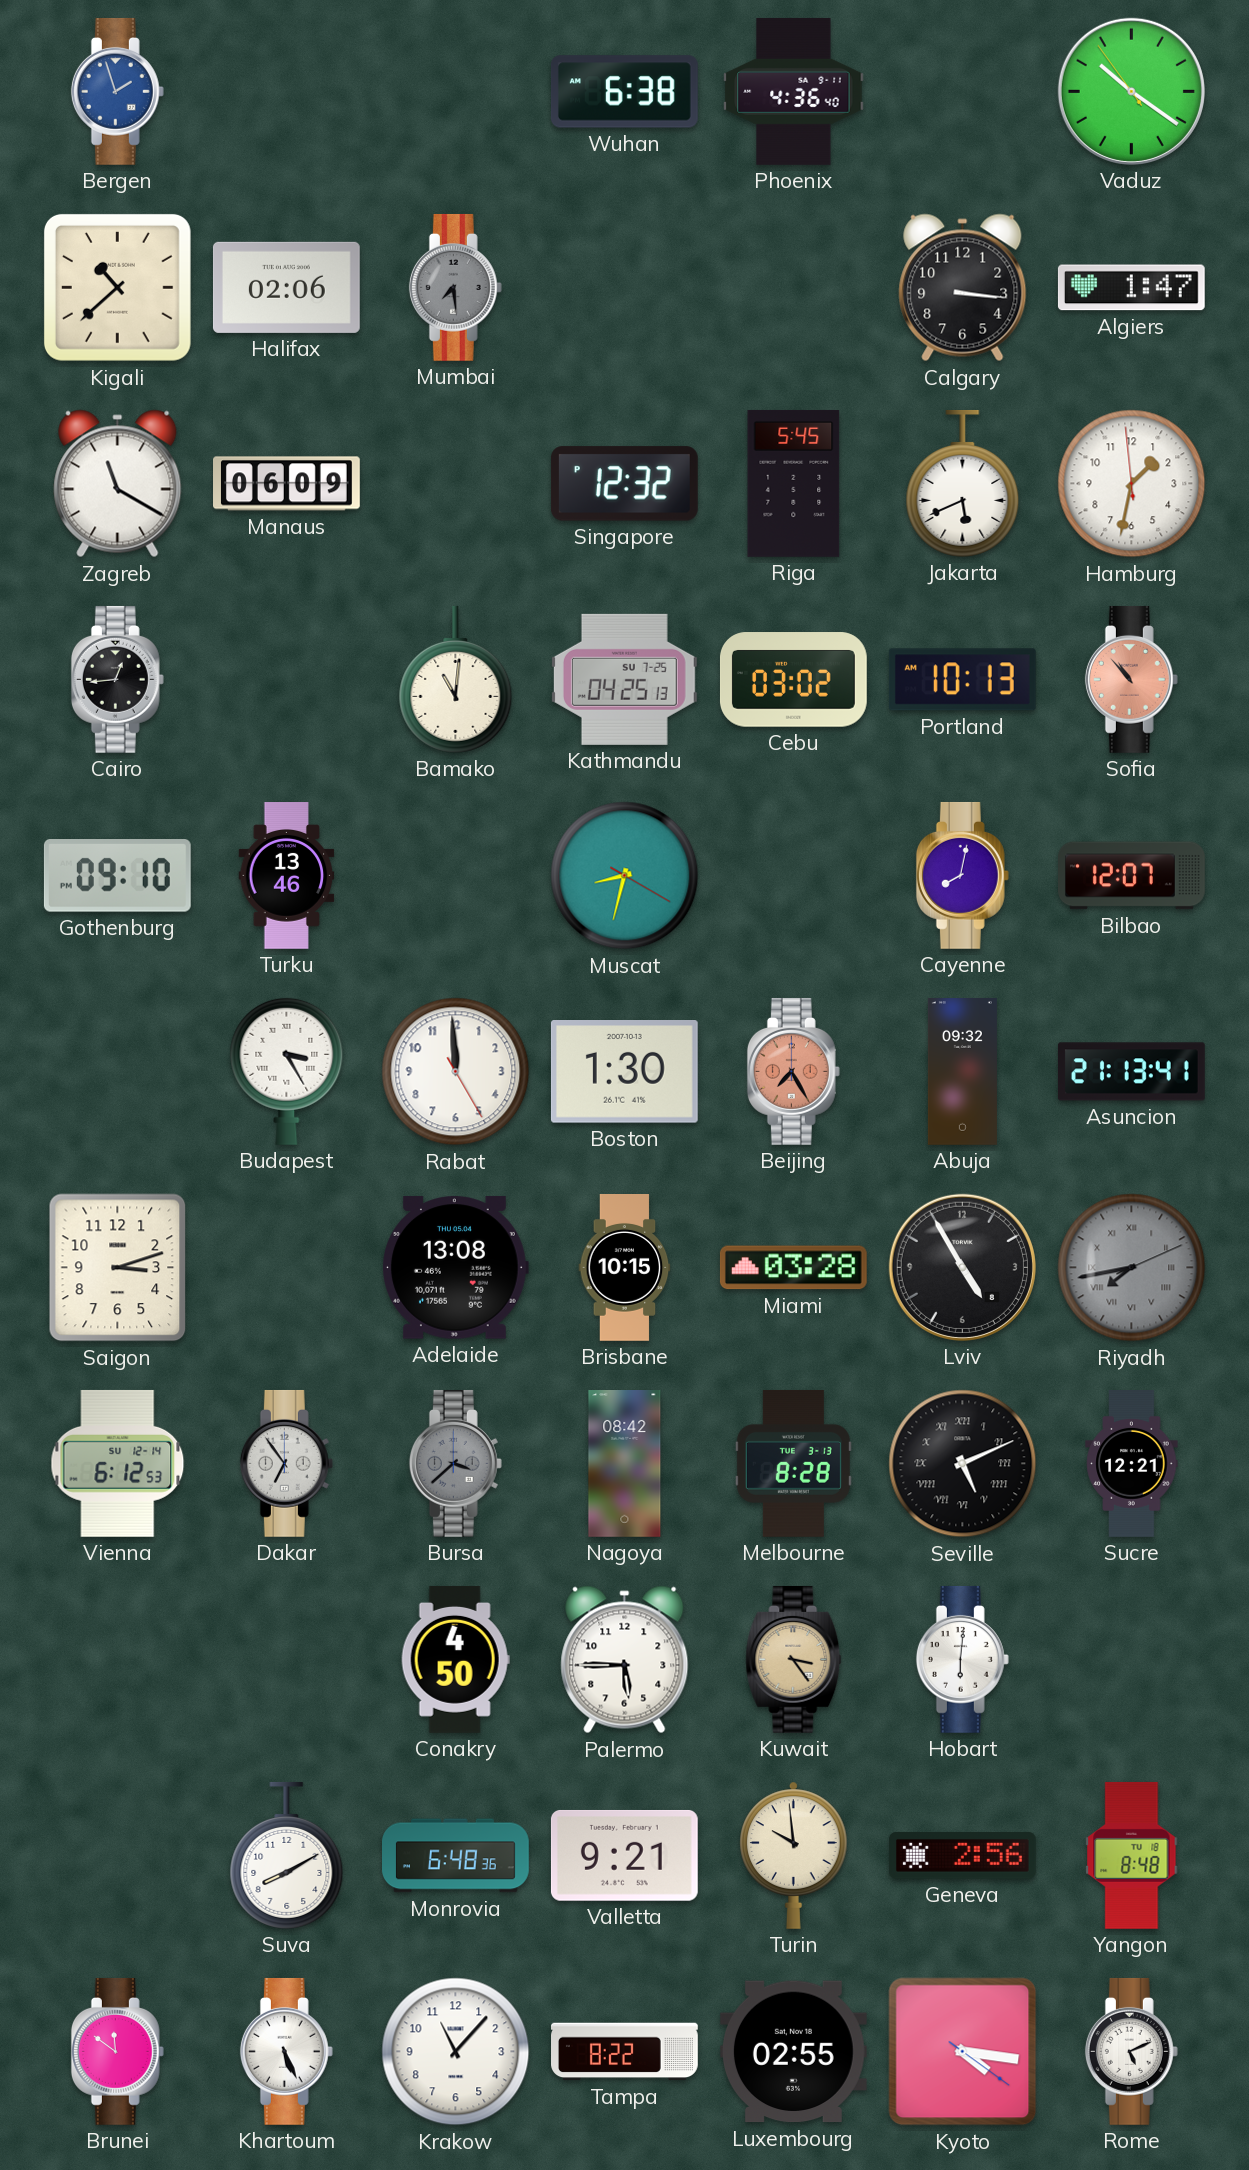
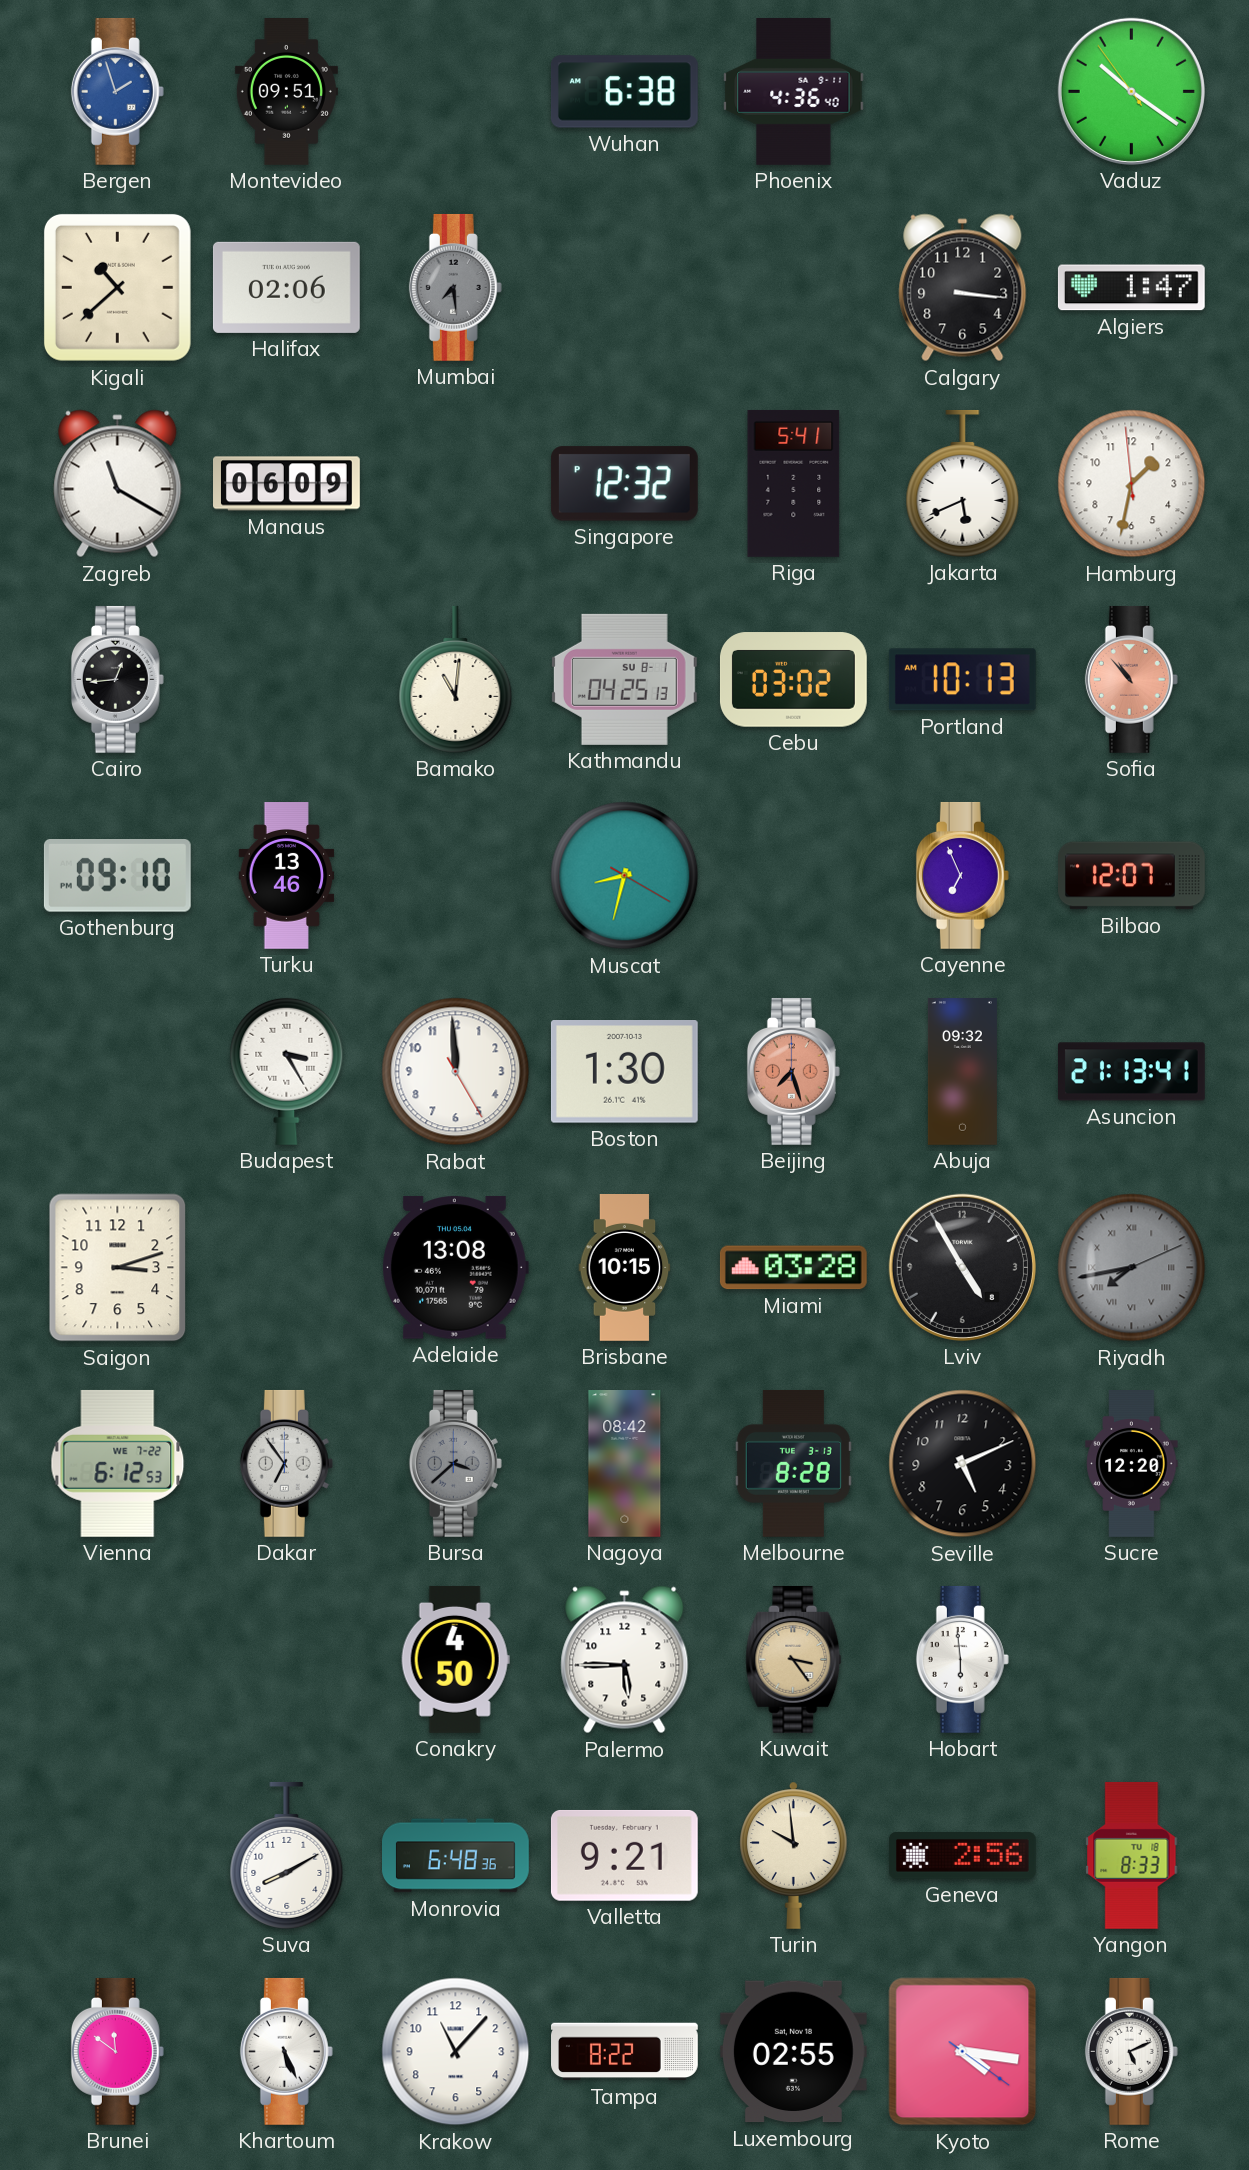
Montevideo: none -> 09:51 (286, 92)
Riga: 5:45 -> 5:41 (794, 483)
Kathmandu date: SU 7-25 -> SU 8-1 (624, 679)
Cayenne: 8:02 -> 6:56 (962, 875)
Beijing: 7:25 -> 7:27 (793, 1071)
Vienna date: SU 12-14 -> WE 7-22 (118, 1463)
Seville numerals: Roman -> Arabic (963, 1464)
Sucre: 12:21 -> 12:20 (1132, 1464)
Hobart: 6:01 -> 5:59 (962, 1659)
Yangon: 8:48 -> 8:33 (1132, 1855)
